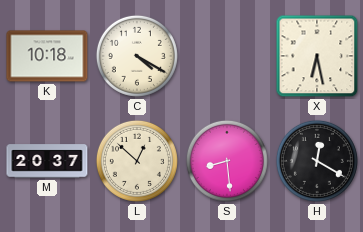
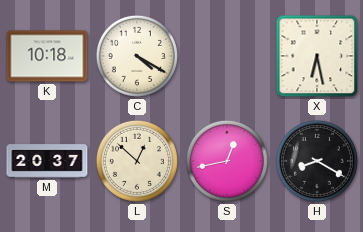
S: 8:29 -> 12:43 (227, 161)
H: 12:20 -> 8:20 (317, 161)
